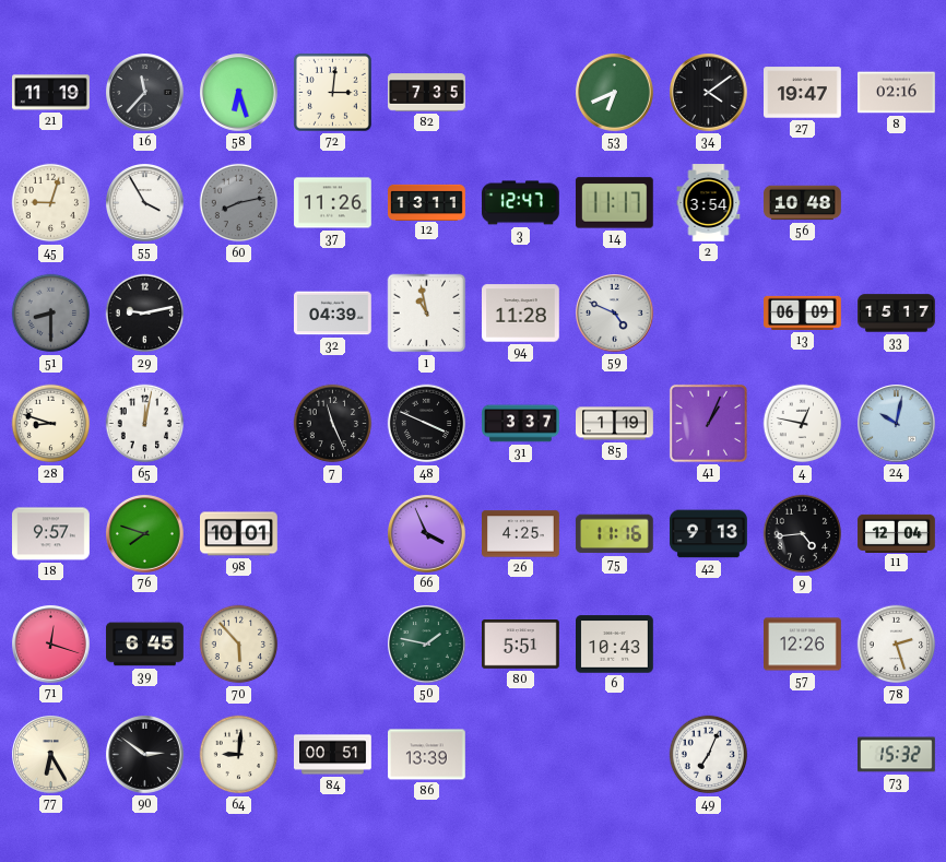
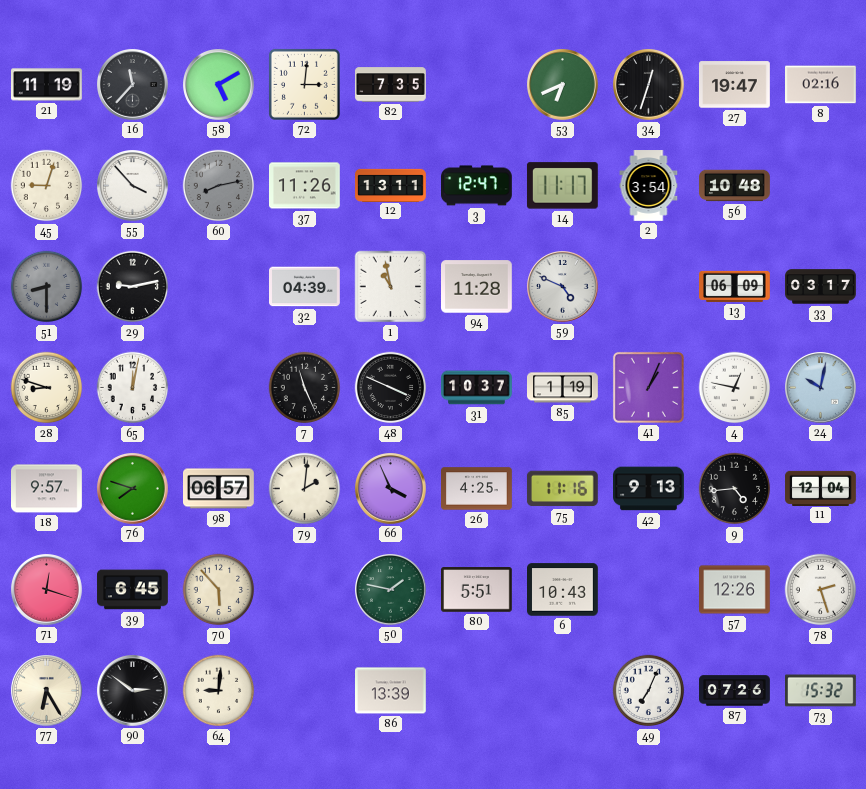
58: 6:27 -> 5:10 (219, 85)
34: 4:09 -> 12:33 (649, 85)
55: 3:55 -> 3:53 (133, 186)
33: 15:17 -> 03:17 (821, 287)
31: 3:37 -> 10:37 (477, 388)
98: 10:01 -> 06:57 (219, 489)
79: none -> 2:01 (305, 489)
84: 00:51 -> none (333, 755)
87: none -> 07:26 (735, 691)
